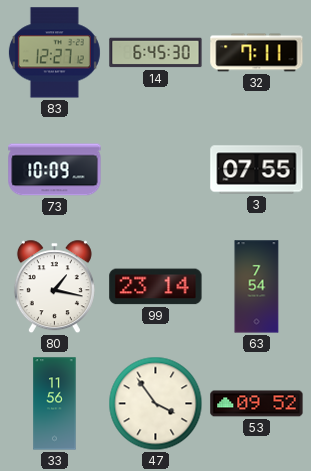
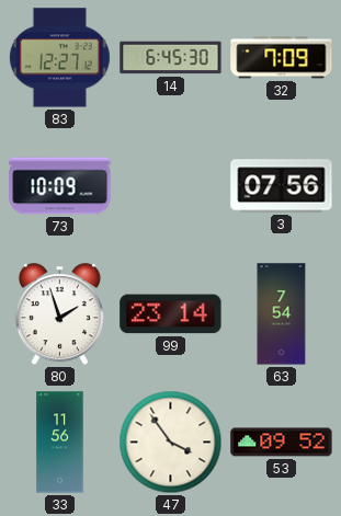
32: 7:11 -> 7:09 (282, 58)
3: 07:55 -> 07:56 (282, 186)
80: 1:17 -> 1:57 (59, 314)
